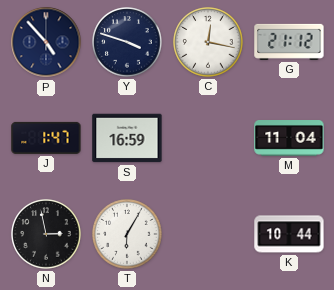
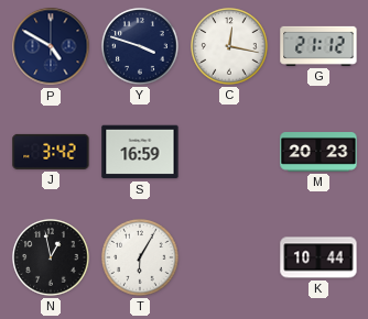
P: 4:53 -> 4:50 (51, 46)
J: 1:47 -> 3:42 (51, 152)
M: 11:04 -> 20:23 (318, 153)
N: 2:58 -> 12:58 (51, 257)
